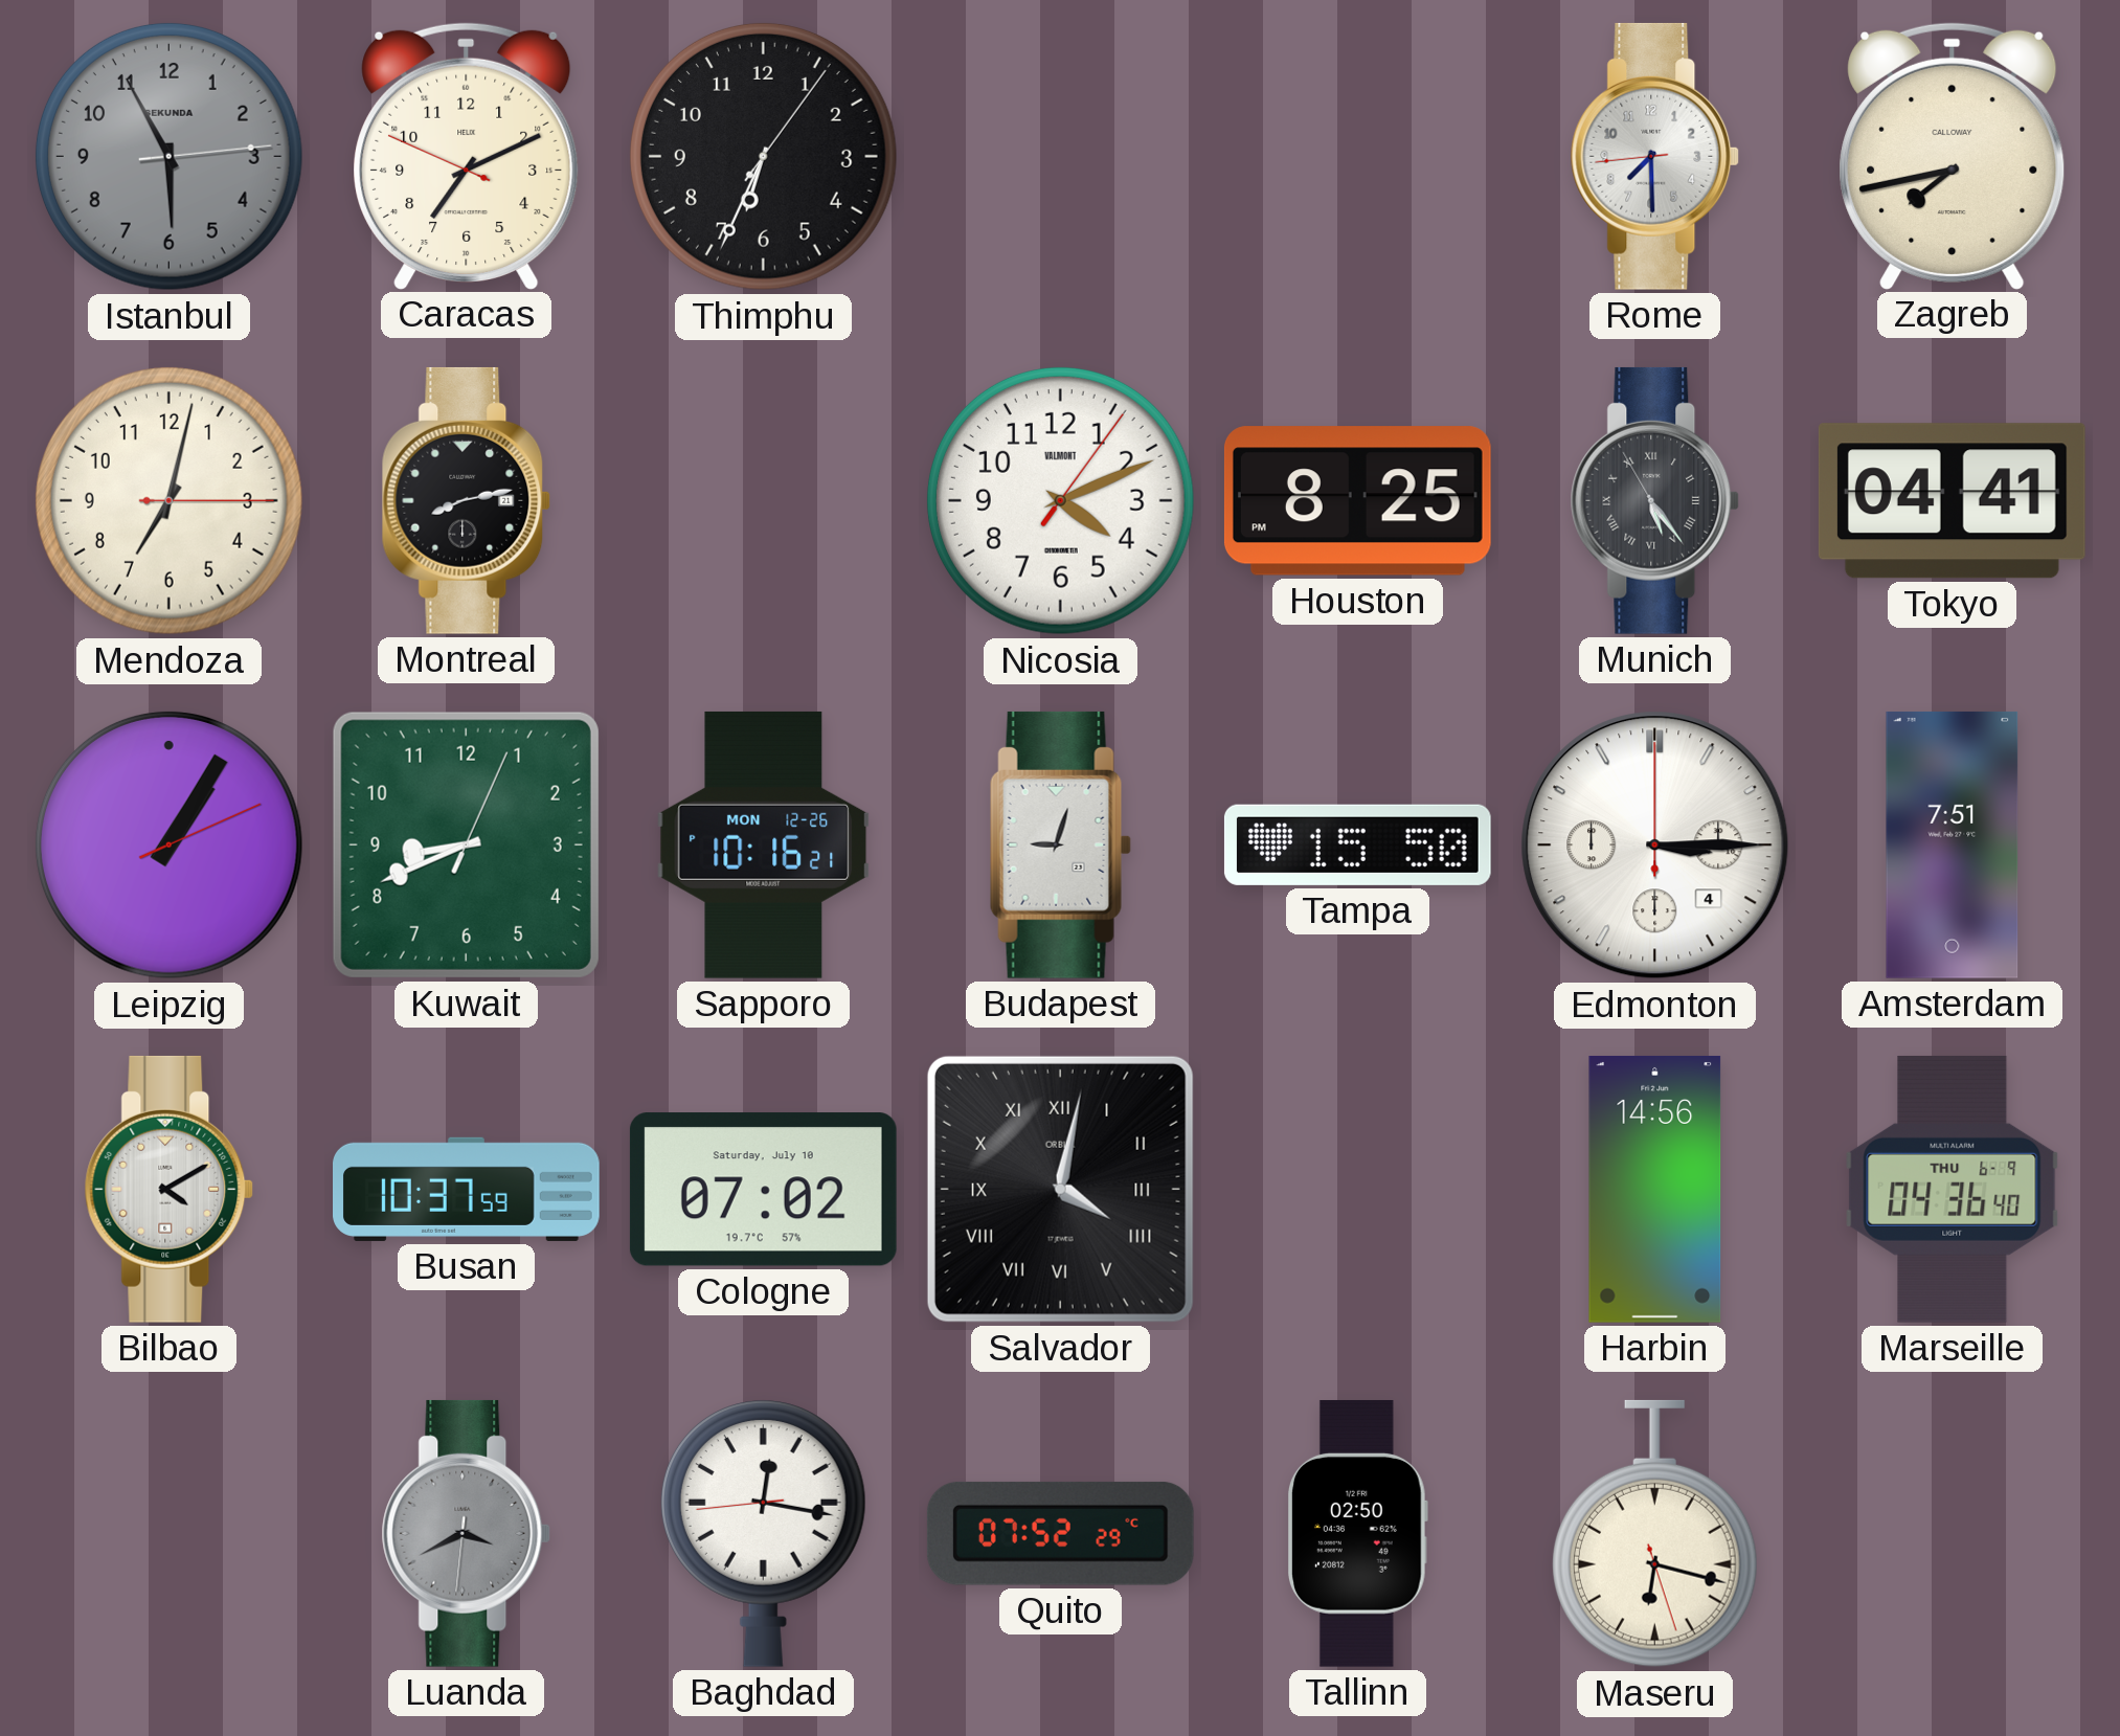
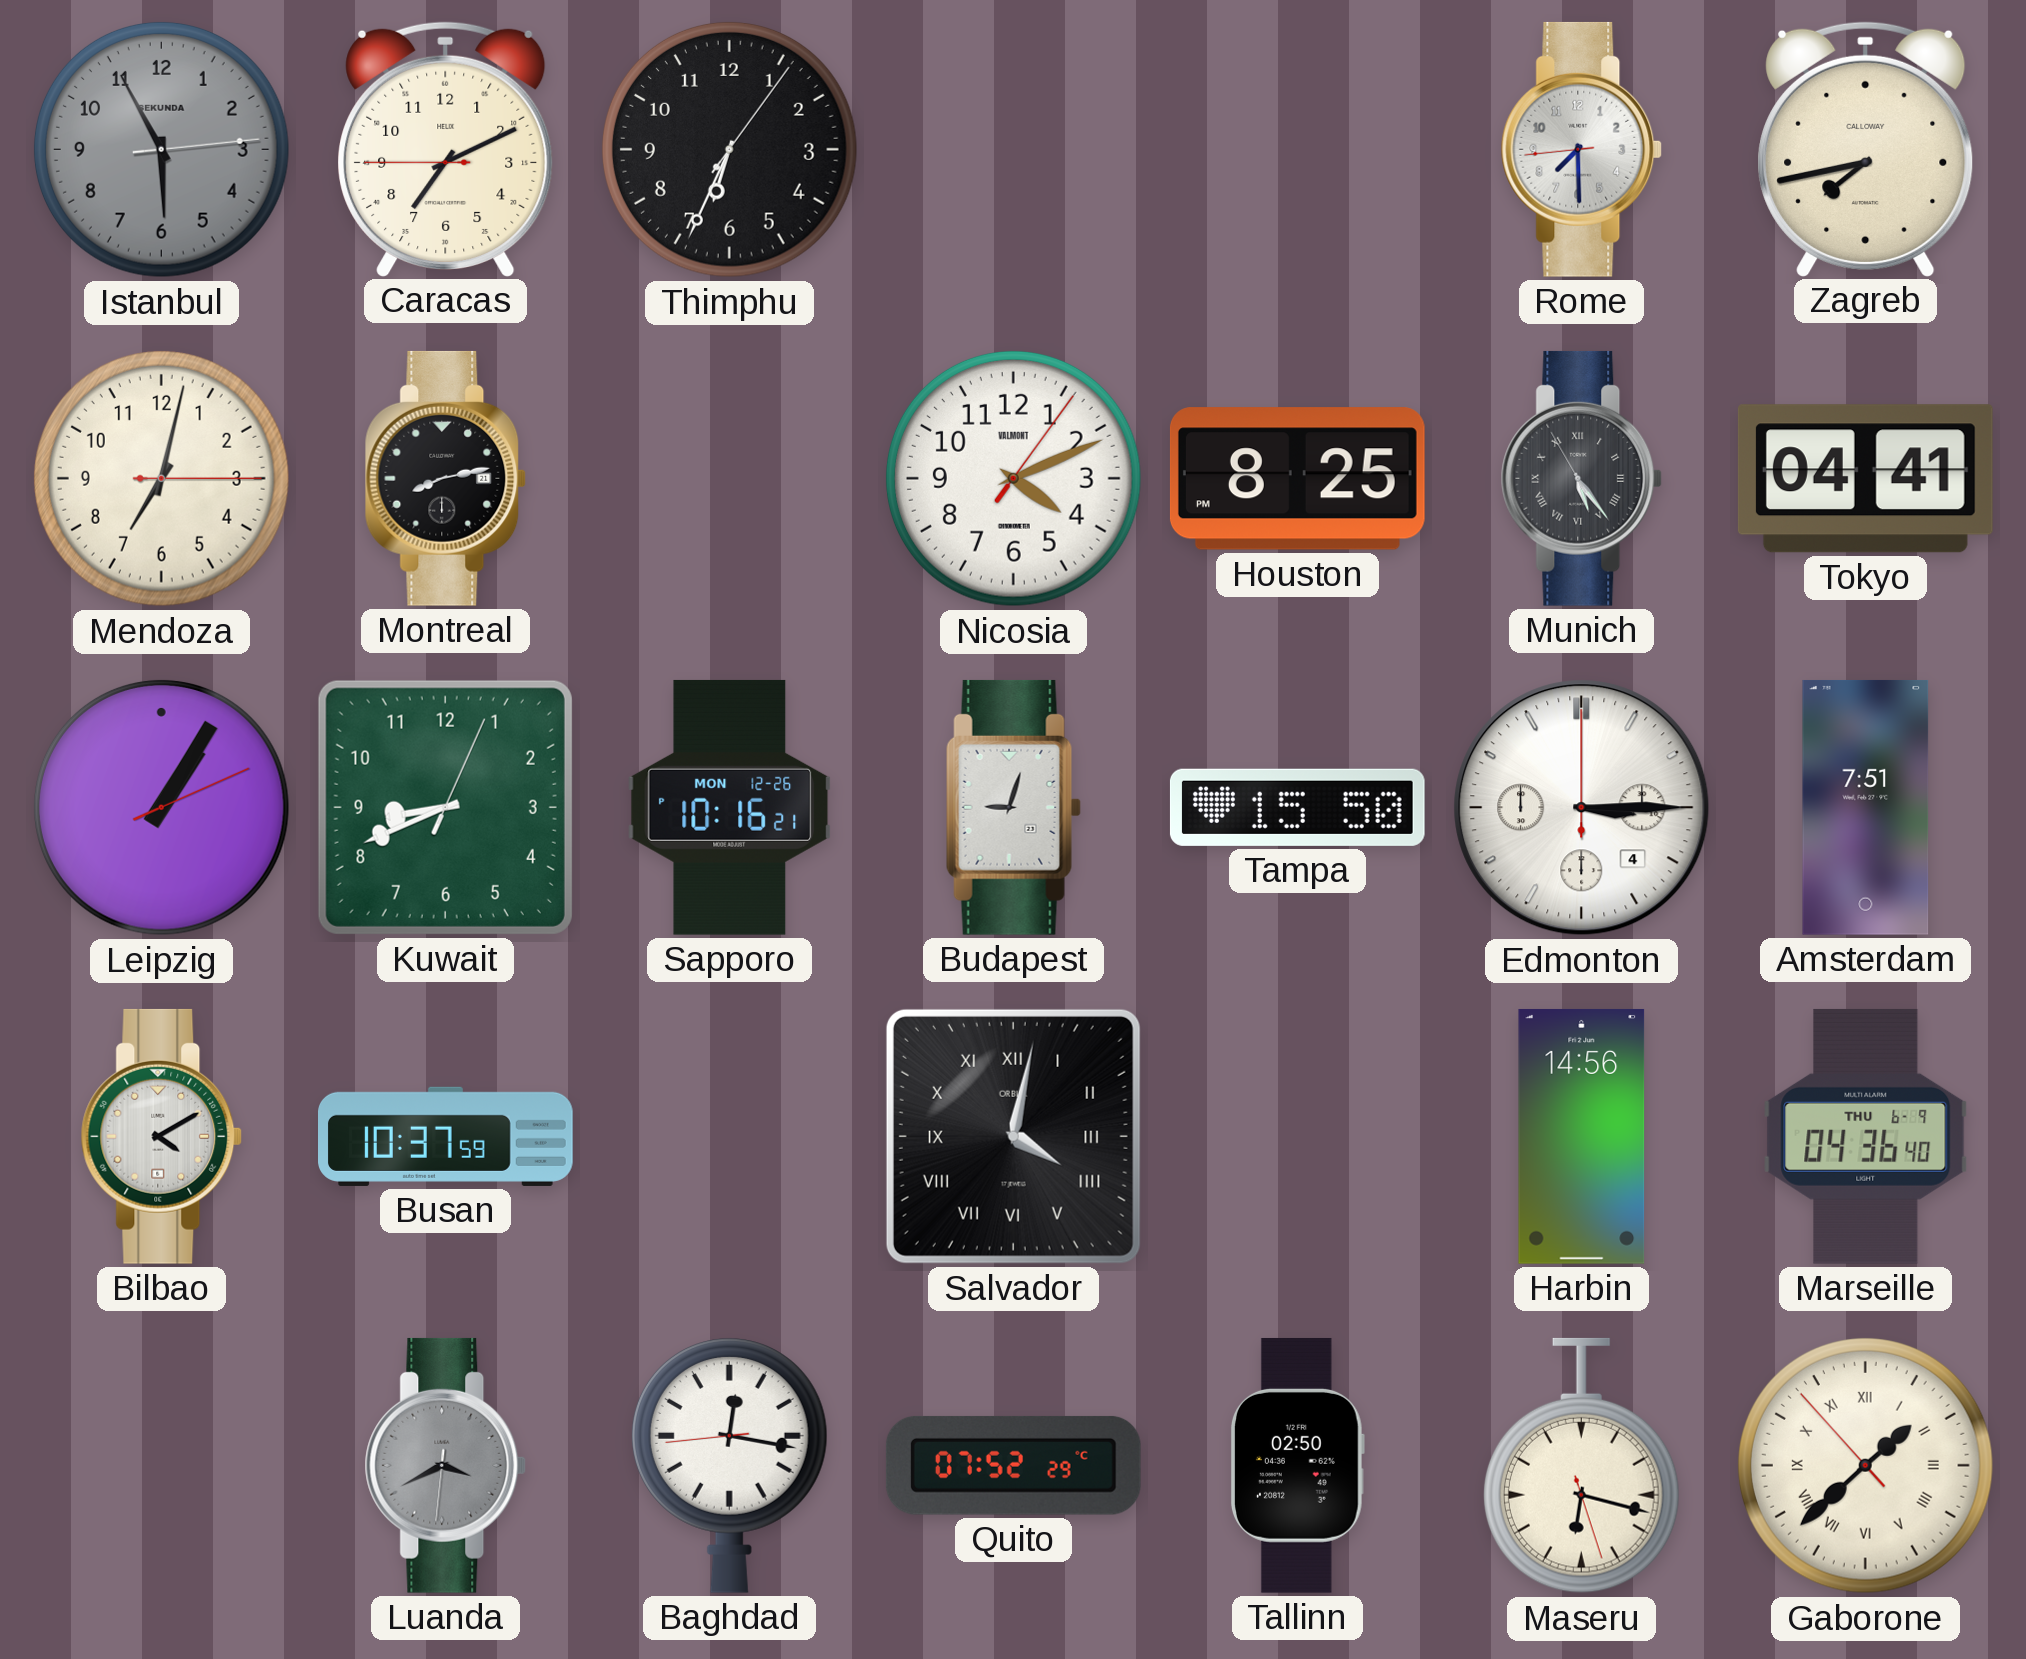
Caracas: 7:10:49 -> 7:10:45 (446, 149)
Cologne: 07:02 -> none (763, 1190)
Gaborone: none -> 1:37 (1865, 1465)
